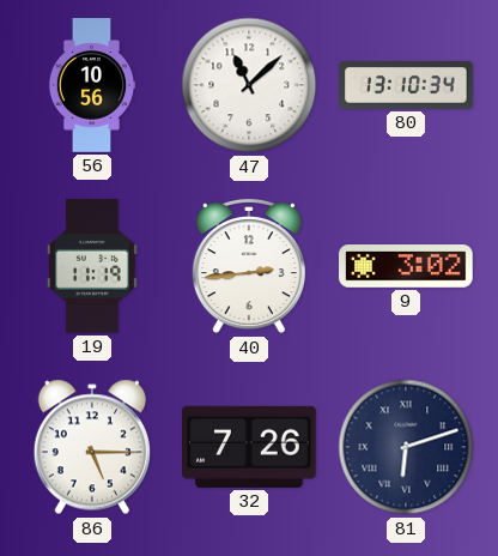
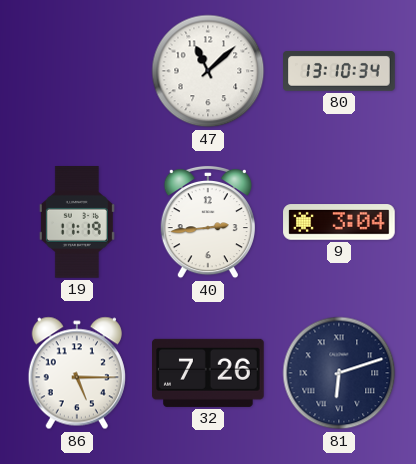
56: 10:56 -> none (92, 85)
9: 3:02 -> 3:04 (339, 222)
